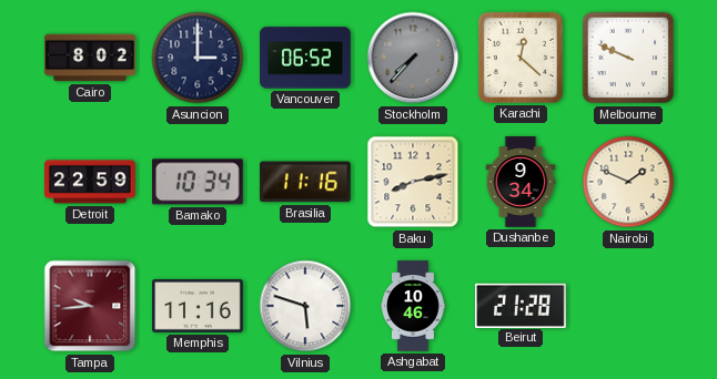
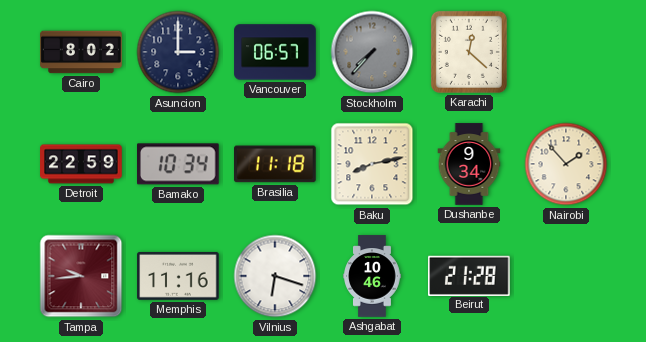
Vancouver: 06:52 -> 06:57 (275, 52)
Melbourne: 9:49 -> none (628, 58)
Brasilia: 11:16 -> 11:18 (276, 164)
Nairobi: 1:49 -> 1:53 (566, 164)
Vilnius: 5:48 -> 6:18 (275, 276)
